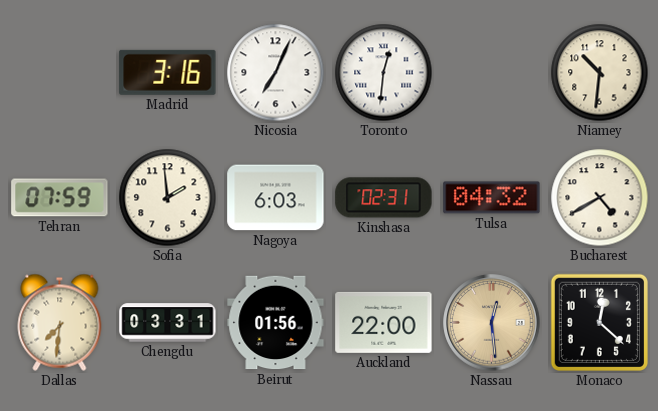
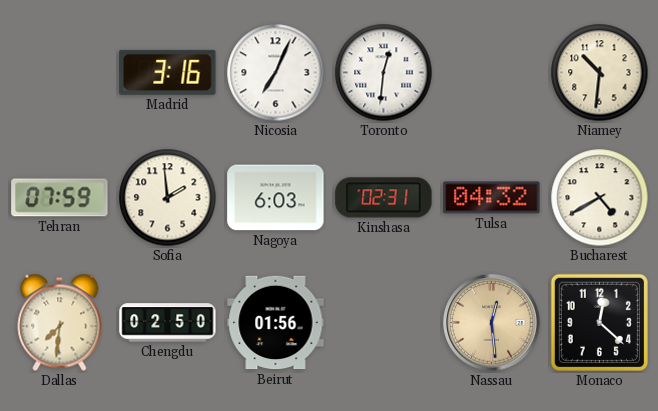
Chengdu: 03:31 -> 02:50 (168, 323)
Auckland: 22:00 -> none (384, 322)
